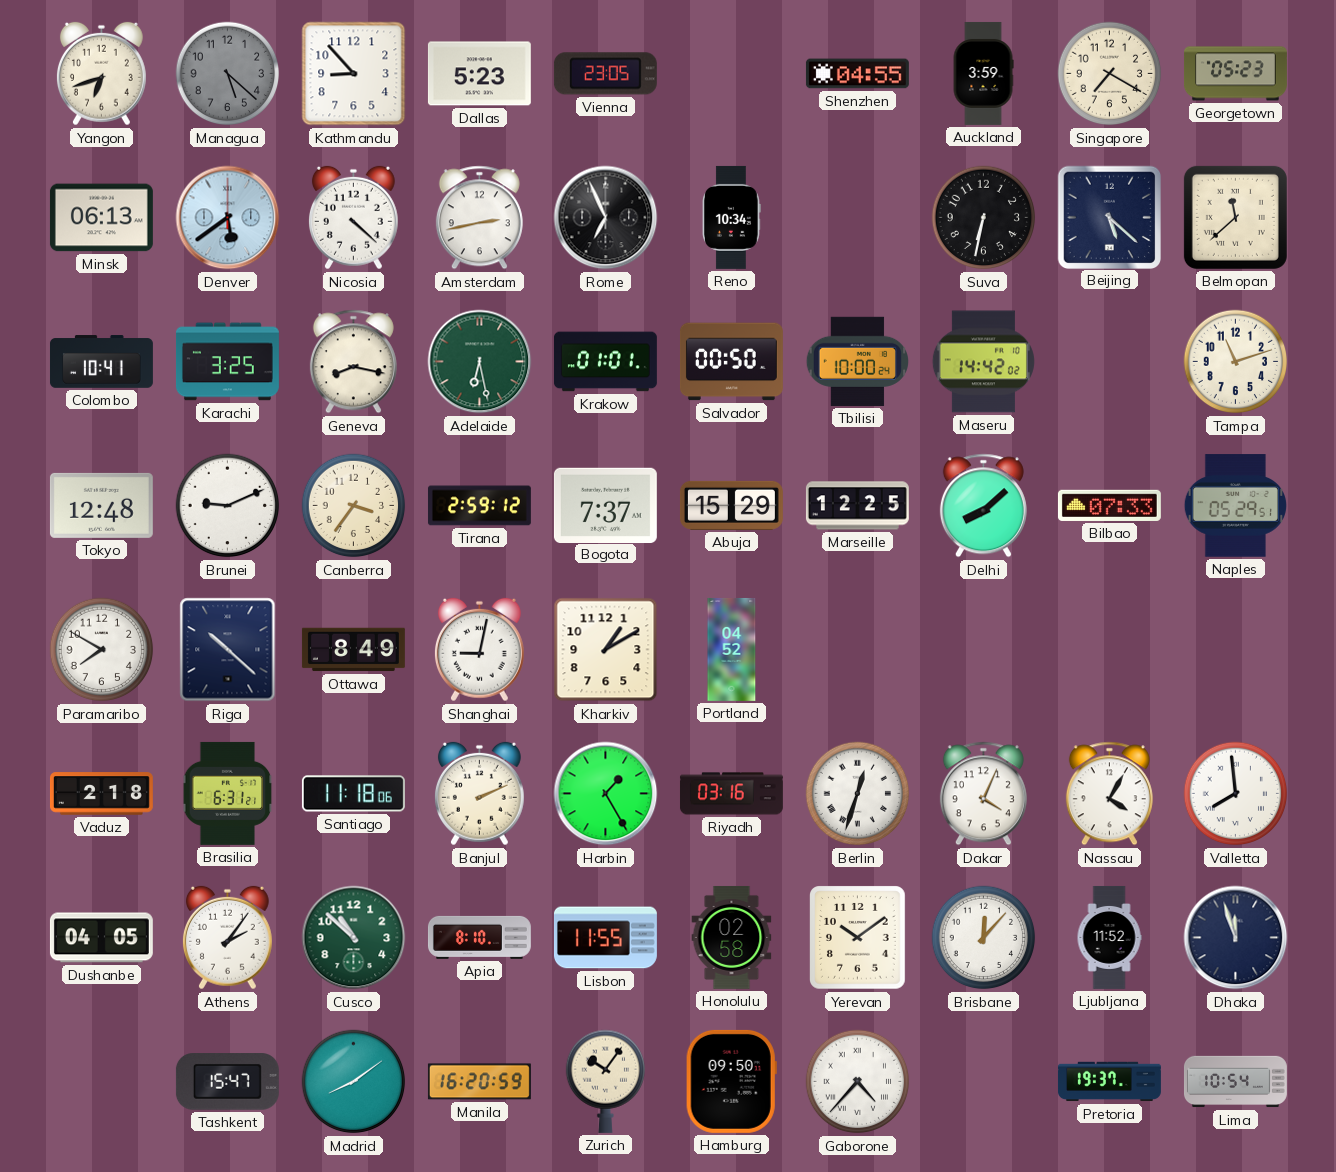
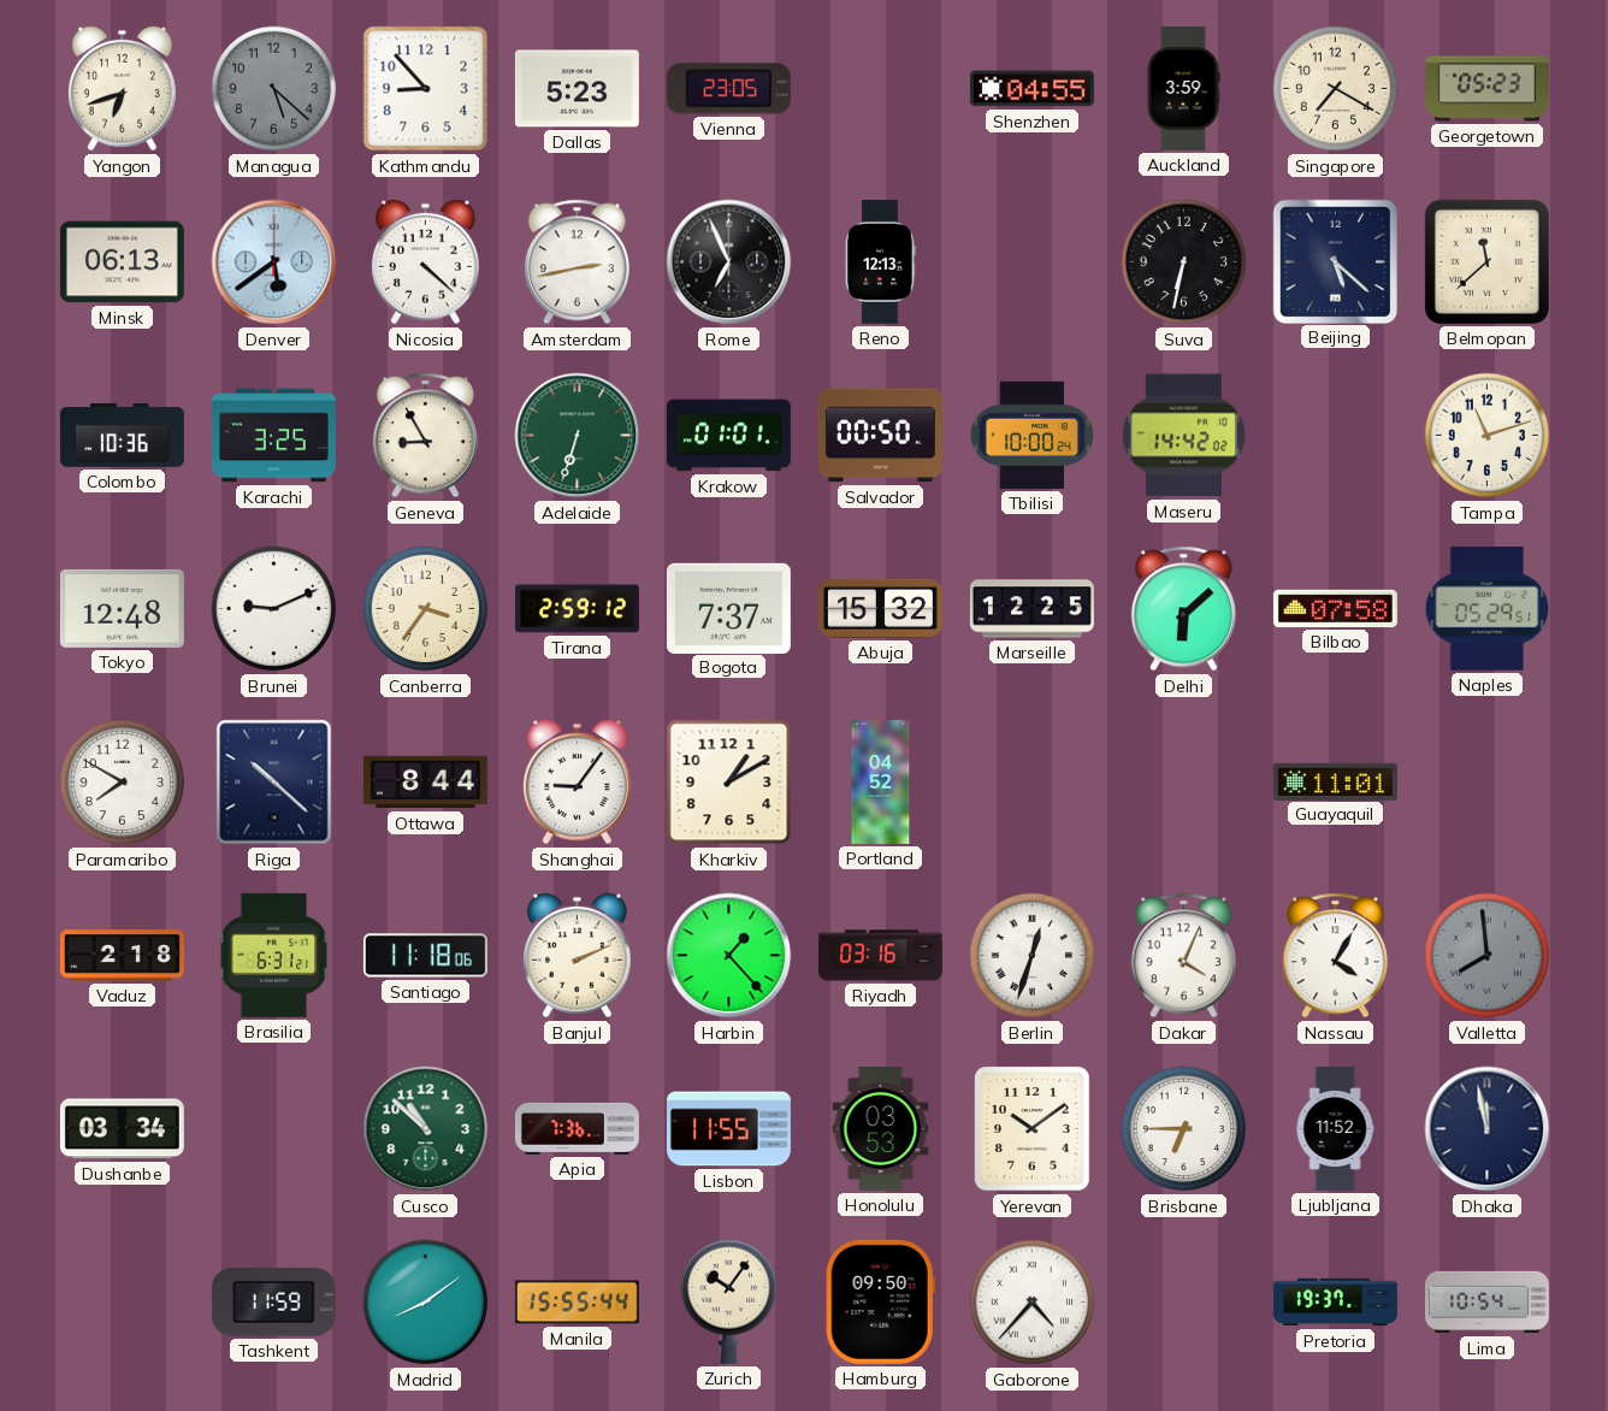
Reno: 10:34 -> 12:13 (881, 261)
Colombo: 10:41 -> 10:36 (122, 436)
Geneva: 8:17 -> 8:55 (425, 436)
Adelaide: 6:28 -> 6:33 (578, 436)
Abuja: 15:29 -> 15:32 (880, 608)
Delhi: 8:08 -> 6:08 (1183, 609)
Bilbao: 07:33 -> 07:58 (1335, 608)
Ottawa: 8:49 -> 8:44 (425, 783)
Shanghai: 9:02 -> 9:06 (577, 783)
Guayaquil: none -> 11:01 (1335, 781)
Harbin: 1:25 -> 1:23 (729, 956)
Valletta dial: white -> grey (1488, 956)
Dushanbe: 04:05 -> 03:34 (122, 1129)
Athens: 2:06 -> none (227, 938)
Apia: 8:10 -> 7:36 (577, 1128)
Honolulu: 02:58 -> 03:53 (881, 1128)
Brisbane: 12:07 -> 6:45 (1184, 1129)
Dhaka: 11:57 -> 11:58 (1488, 1129)
Tashkent: 15:47 -> 11:59 (273, 1303)
Manila: 16:20 -> 15:55 (577, 1303)
